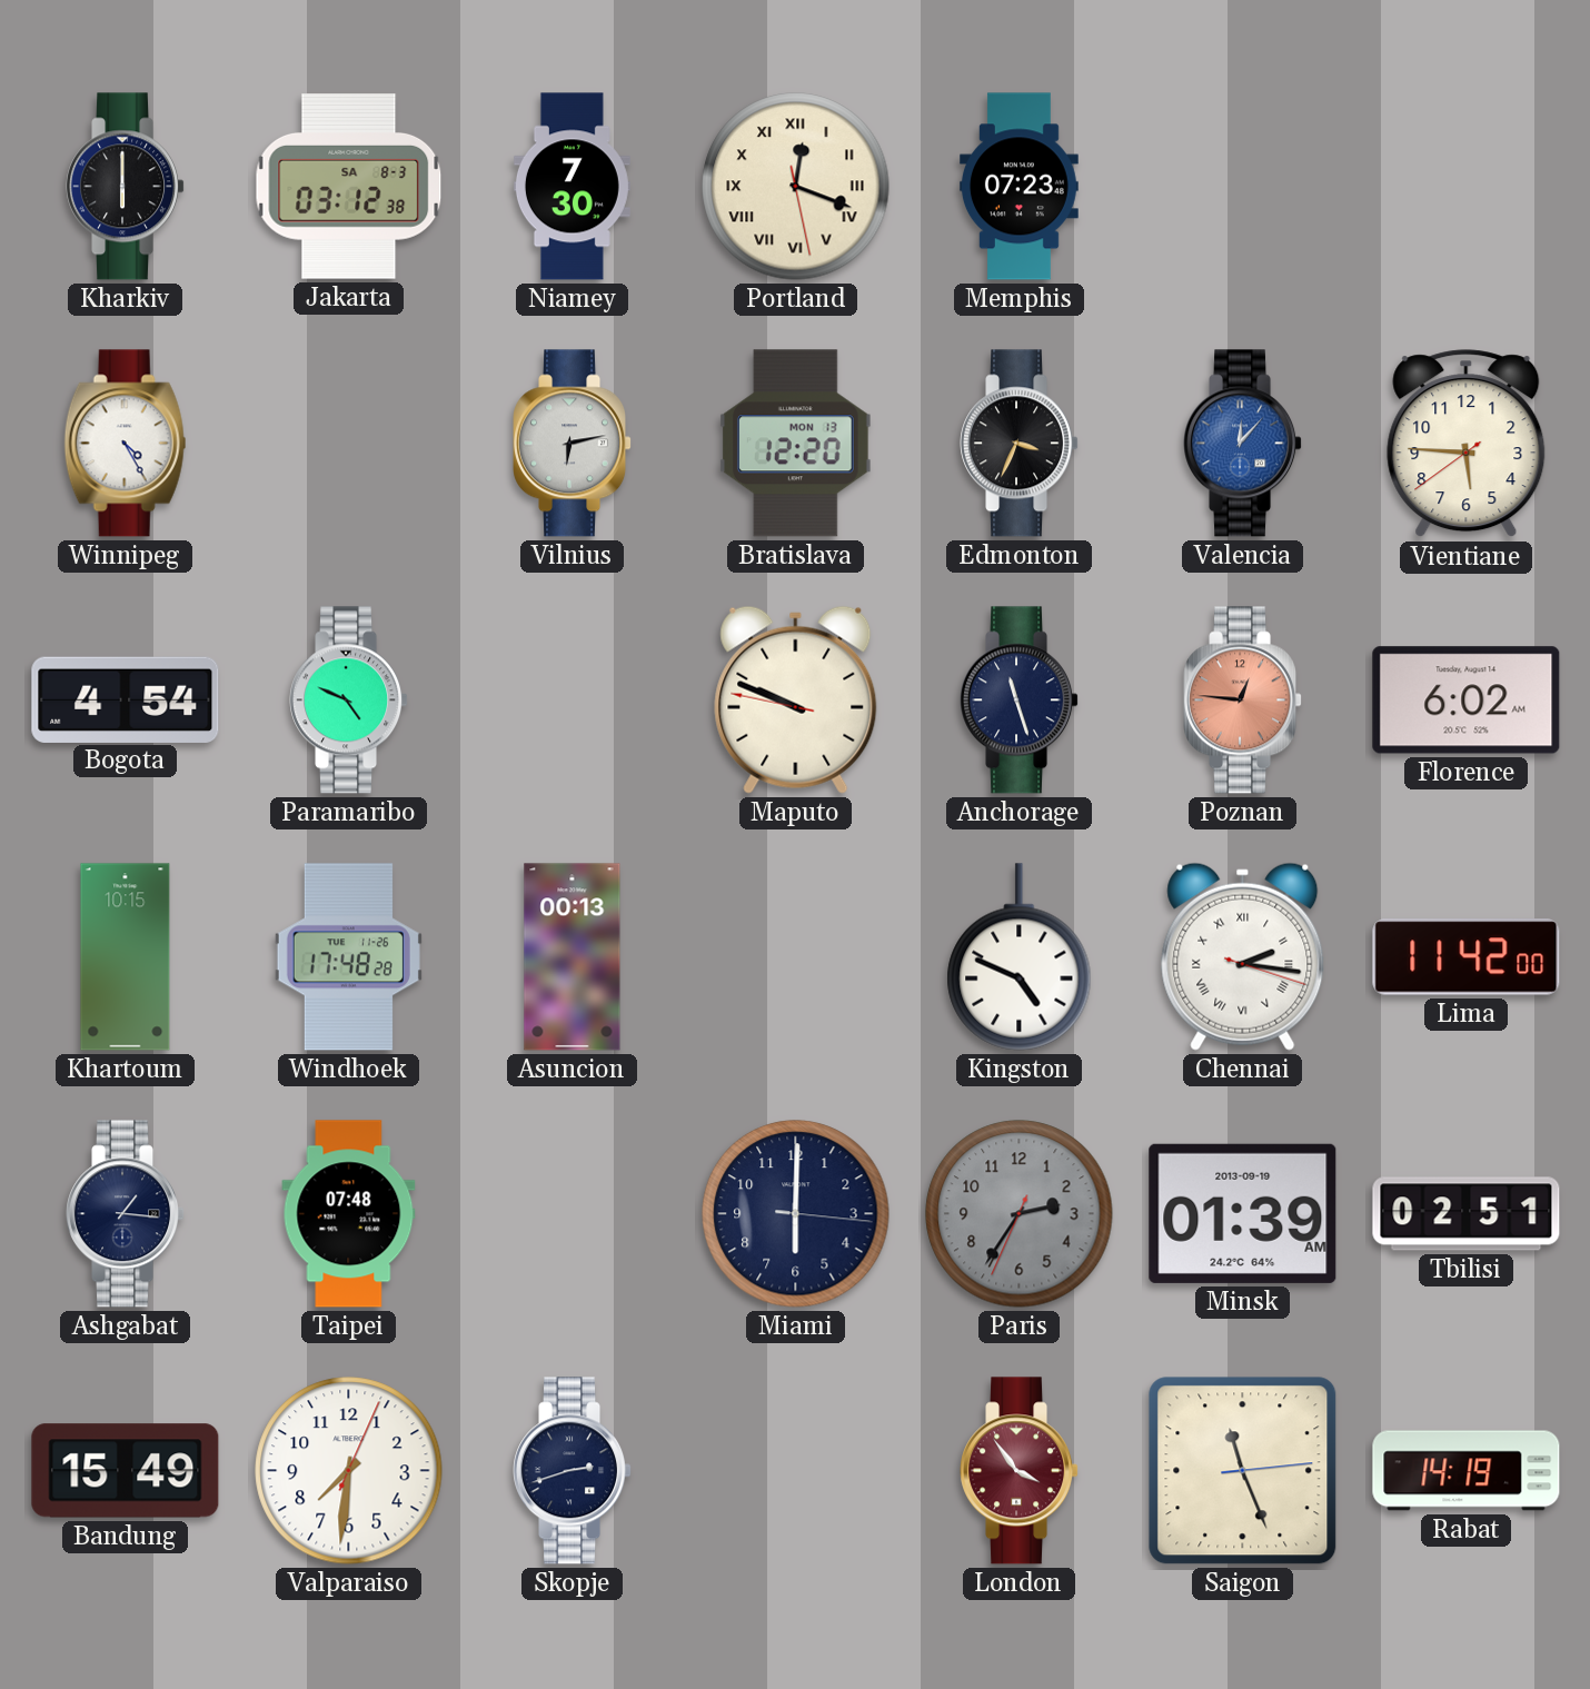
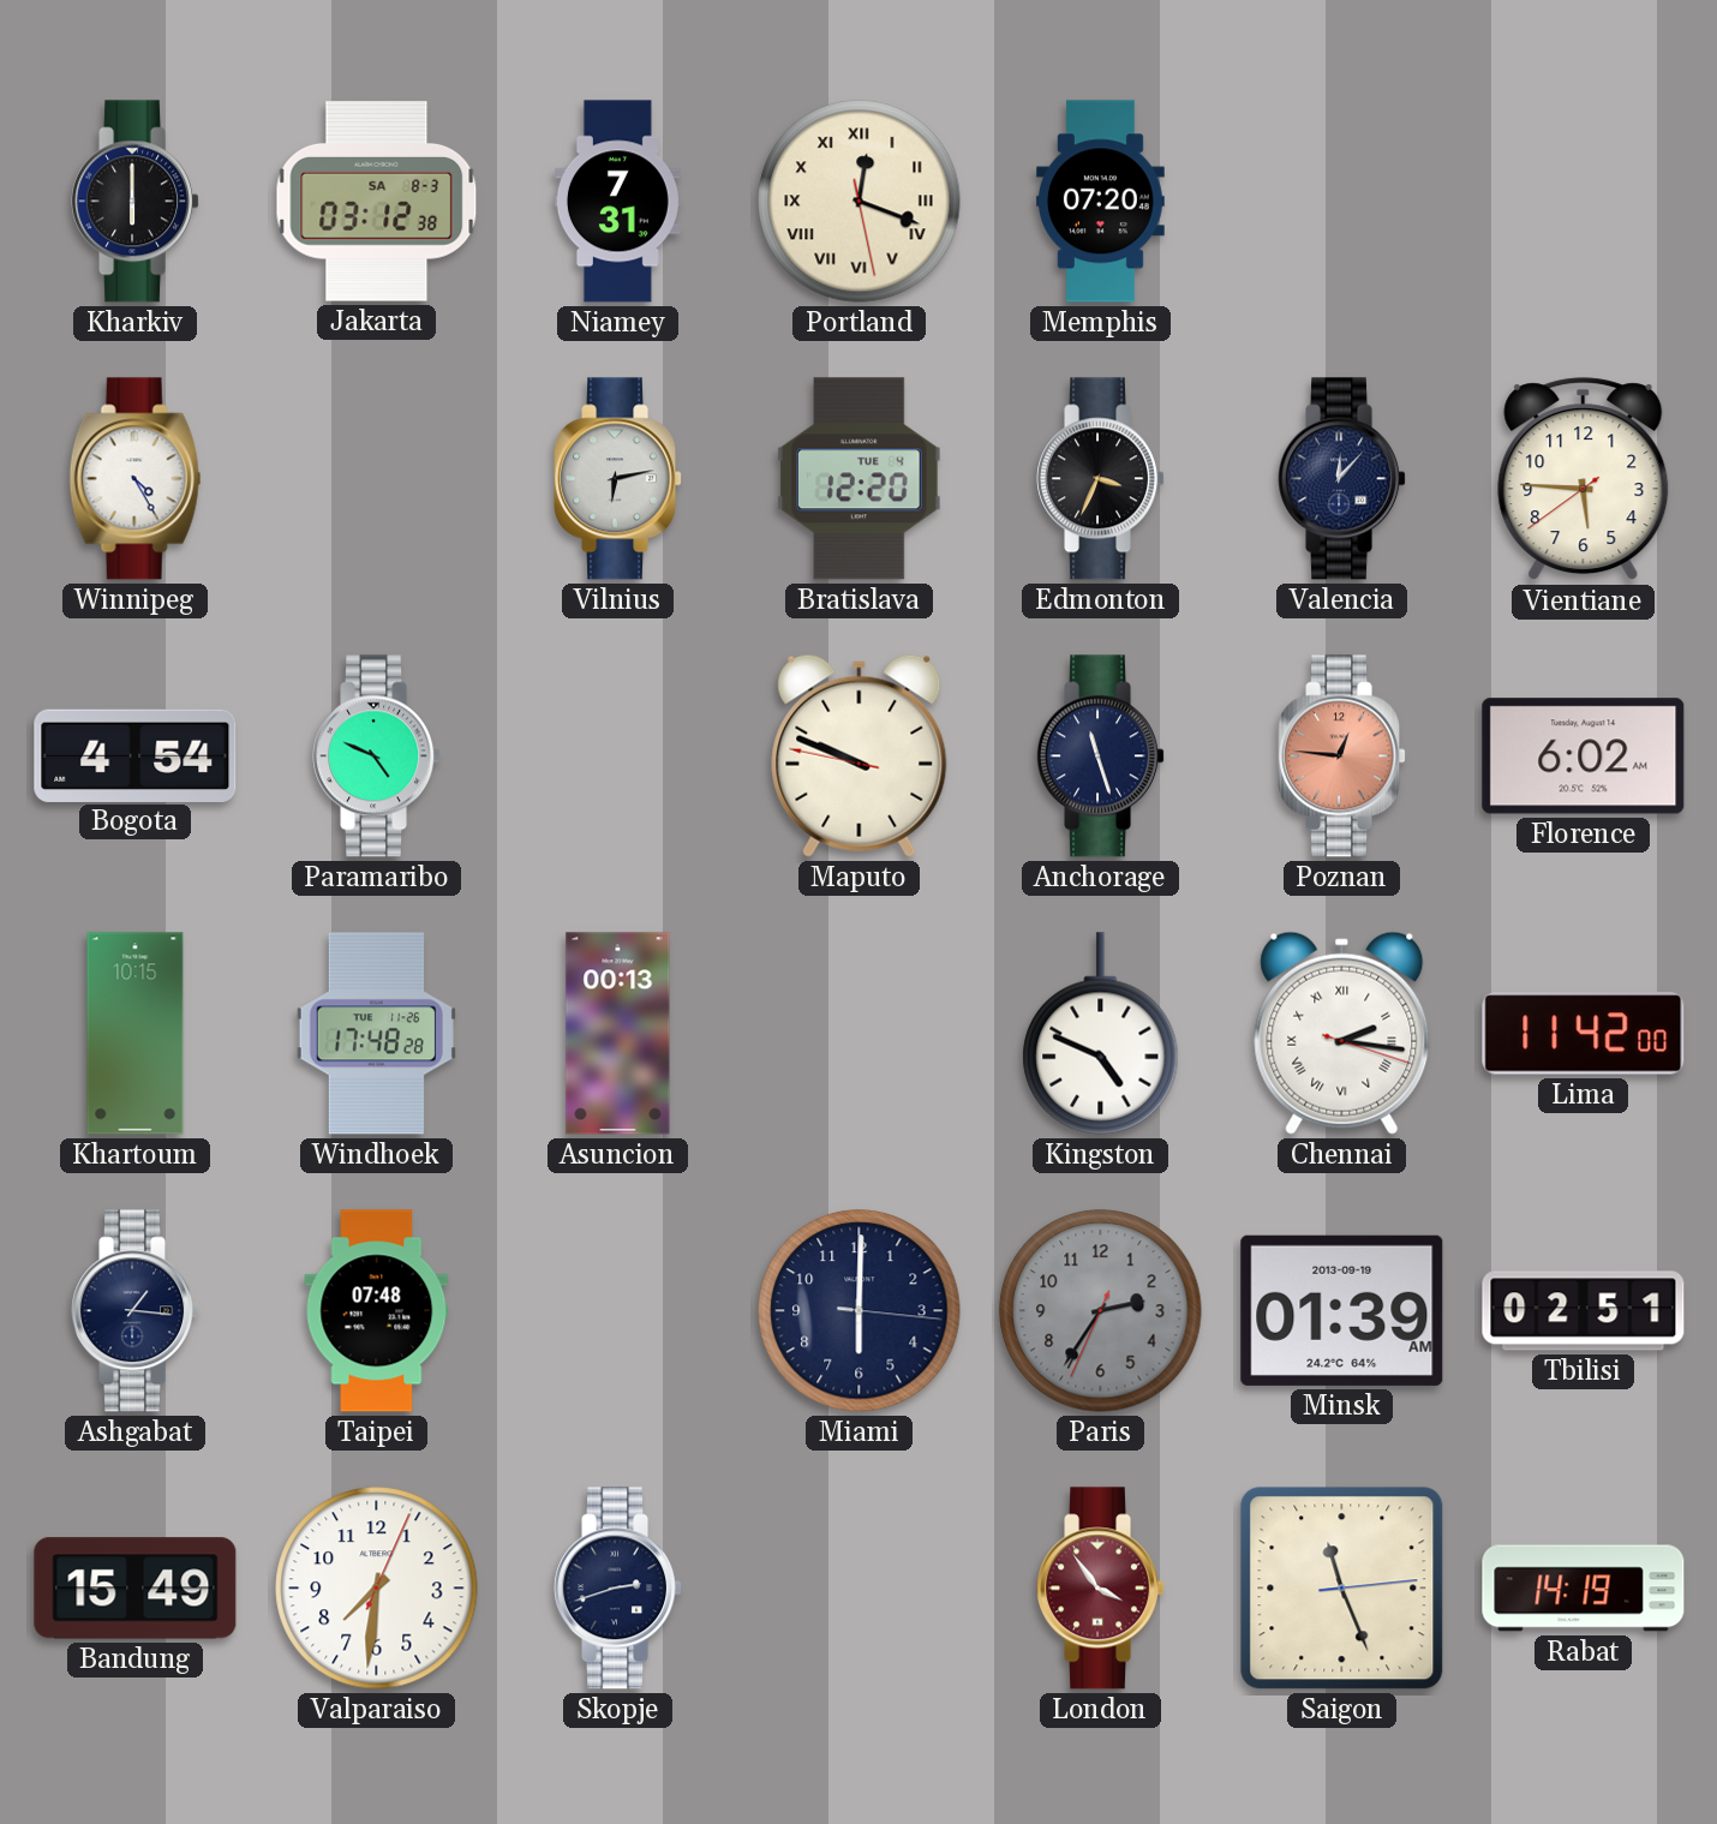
Niamey: 7:30 -> 7:31 (617, 202)
Memphis: 07:23 -> 07:20 (1101, 202)
Bratislava date: MON 13 -> TUE 4 (860, 479)
Valencia dial: blue -> navy (1342, 479)
